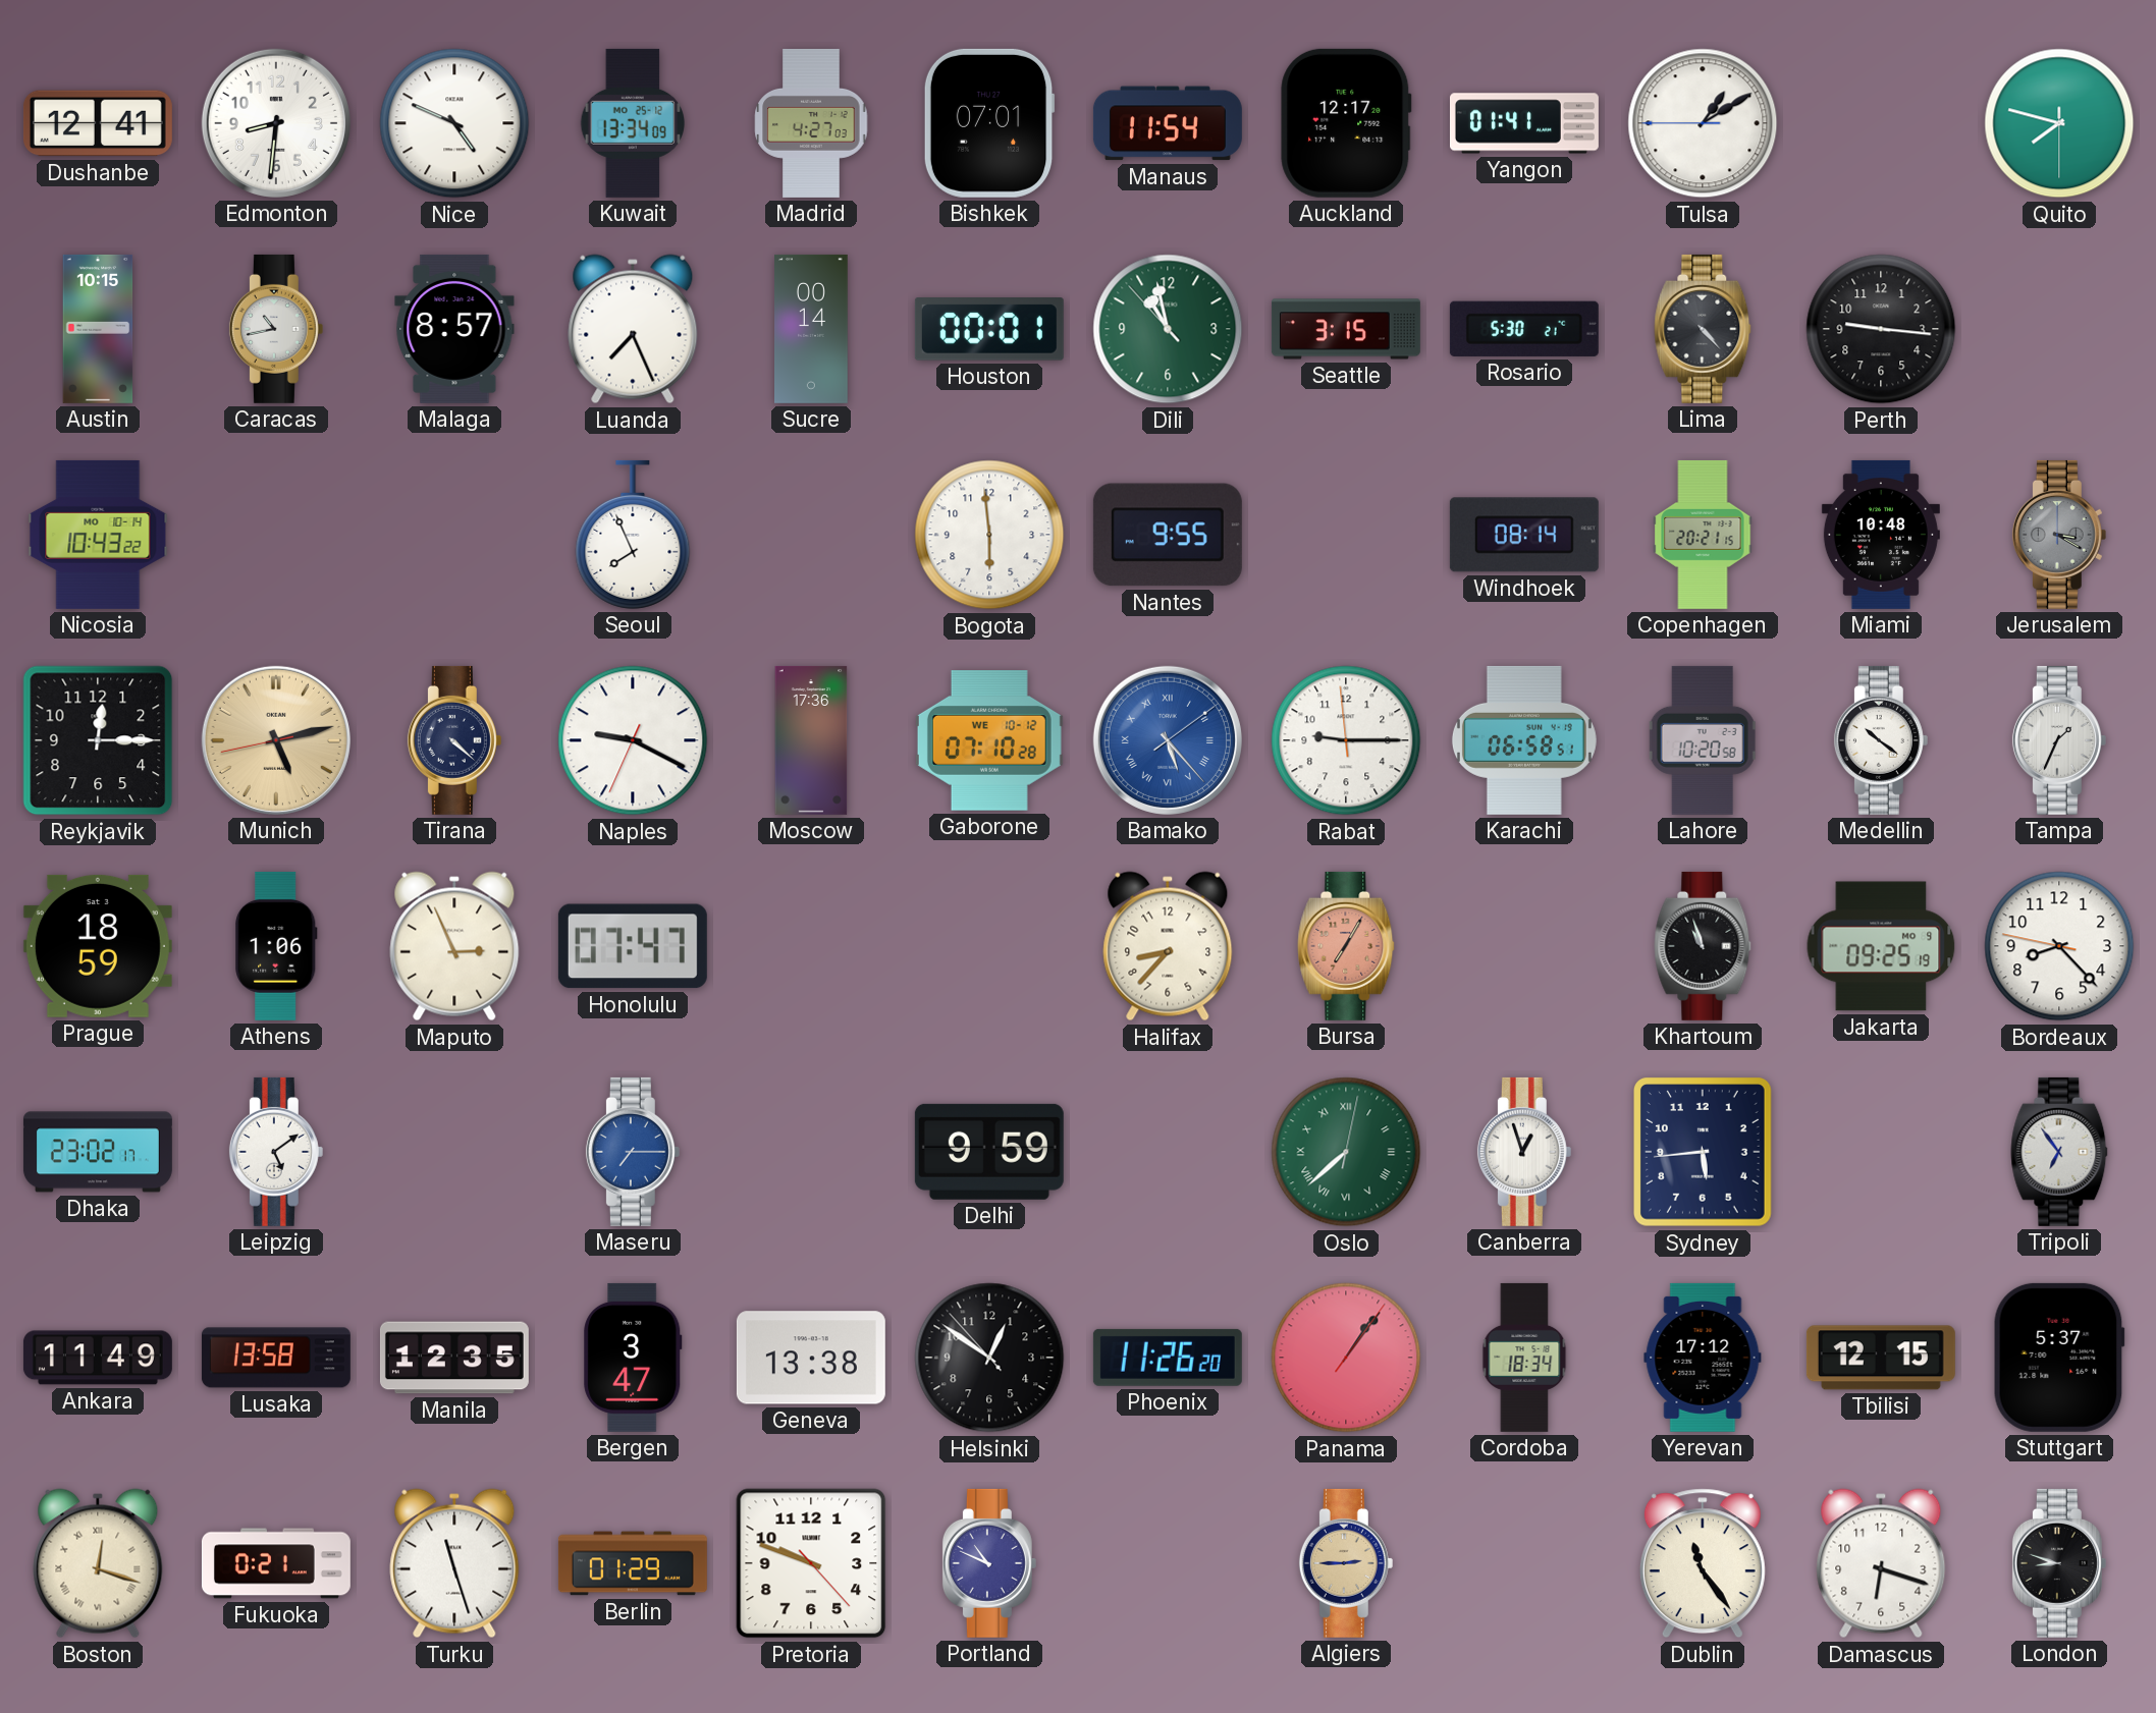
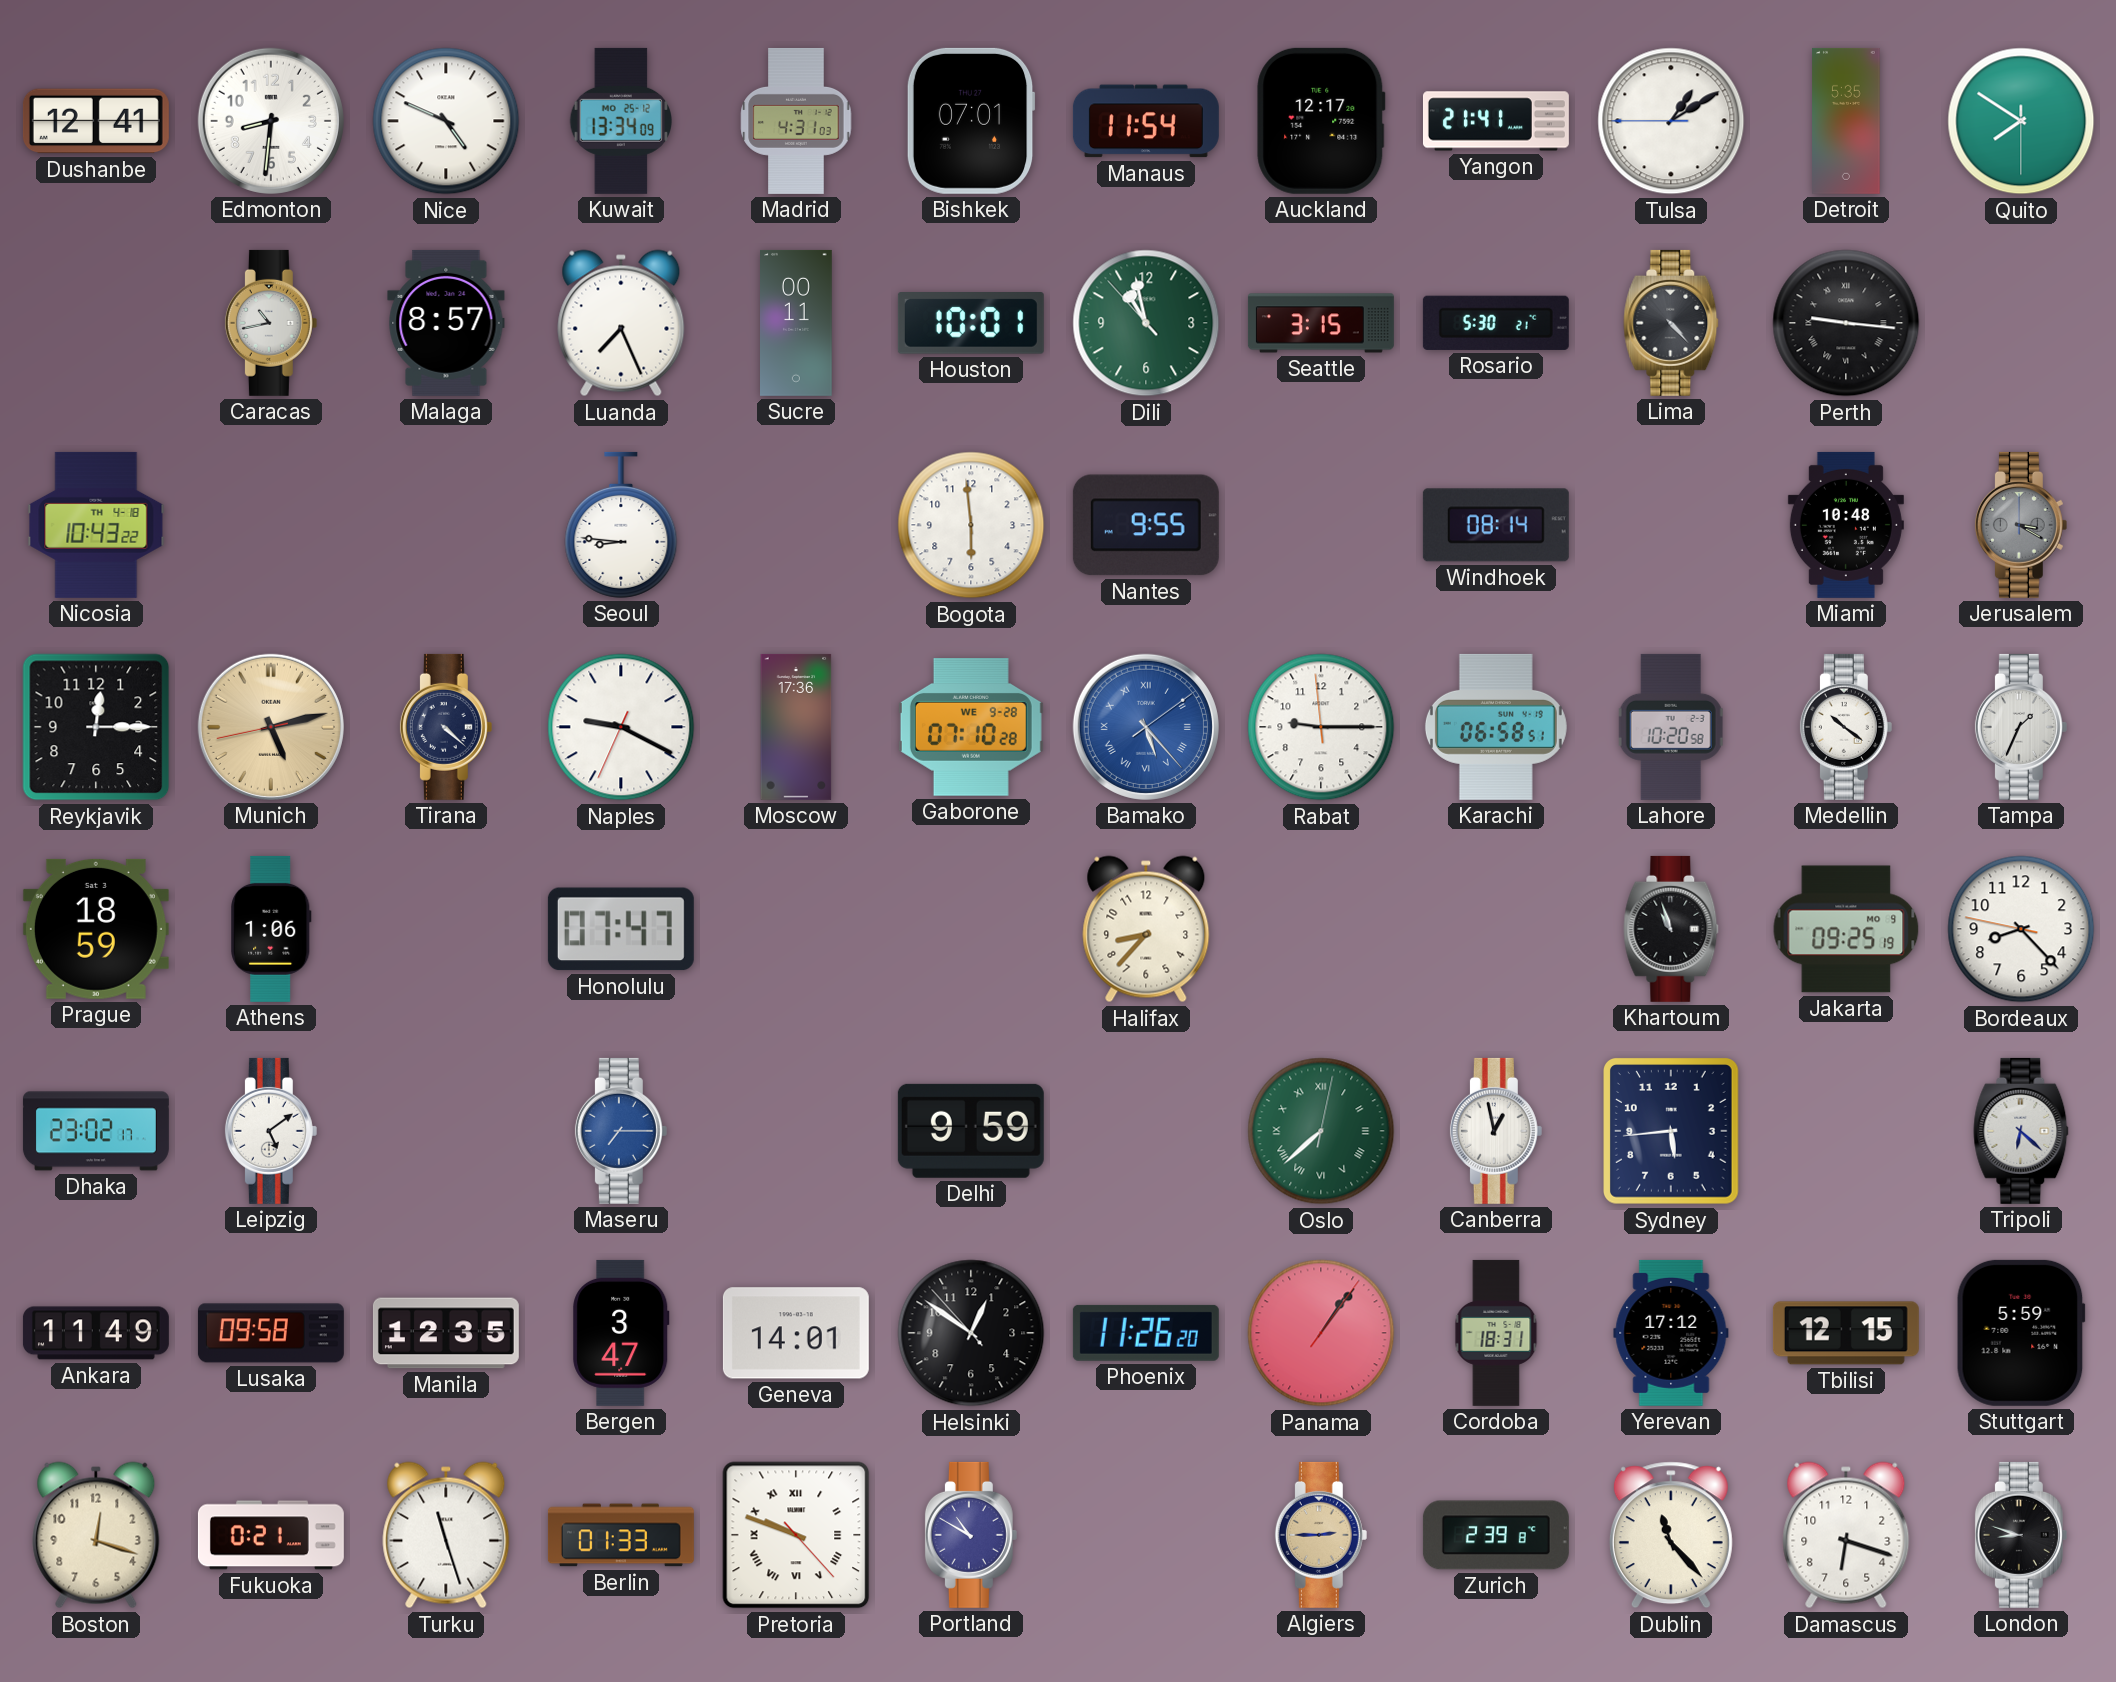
Madrid: 4:27 -> 4:31 (796, 121)
Yangon: 01:41 -> 21:41 (1496, 121)
Detroit: none -> 5:35 (1846, 121)
Quito: 7:47 -> 7:50 (2021, 121)
Austin: 10:15 -> none (98, 329)
Sucre: 00:14 -> 00:11 (797, 323)
Houston: 00:01 -> 10:01 (971, 323)
Perth numerals: Arabic -> Roman (1846, 323)
Nicosia date: MO 10-14 -> TH 4-18 (96, 525)
Seoul: 7:56 -> 8:46 (621, 525)
Copenhagen: 20:21 -> none (1703, 535)
Gaborone date: WE 10-12 -> WE 9-28 (971, 727)
Maputo: 2:56 -> none (454, 946)
Bursa: 7:05 -> none (1346, 946)
Canberra: 12:57 -> 12:58 (1496, 1131)
Tripoli: 6:54 -> 6:22 (2021, 1131)
Lusaka: 13:58 -> 09:58 (271, 1333)
Geneva: 13:38 -> 14:01 (796, 1333)
Cordoba: 18:34 -> 18:31 (1496, 1333)
Stuttgart: 5:37 -> 5:59 (2021, 1333)
Boston numerals: Roman -> Arabic (96, 1535)
Berlin: 01:29 -> 01:33 (621, 1535)
Pretoria numerals: Arabic -> Roman (796, 1535)
Portland: 10:49 -> 10:50 (971, 1535)
Zurich: none -> 2:39 (1496, 1535)
Dublin: 11:24 -> 11:23 (1671, 1535)
